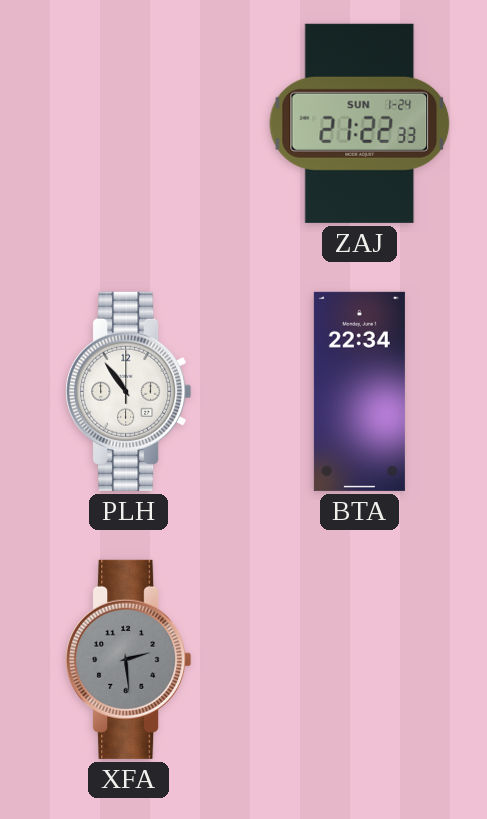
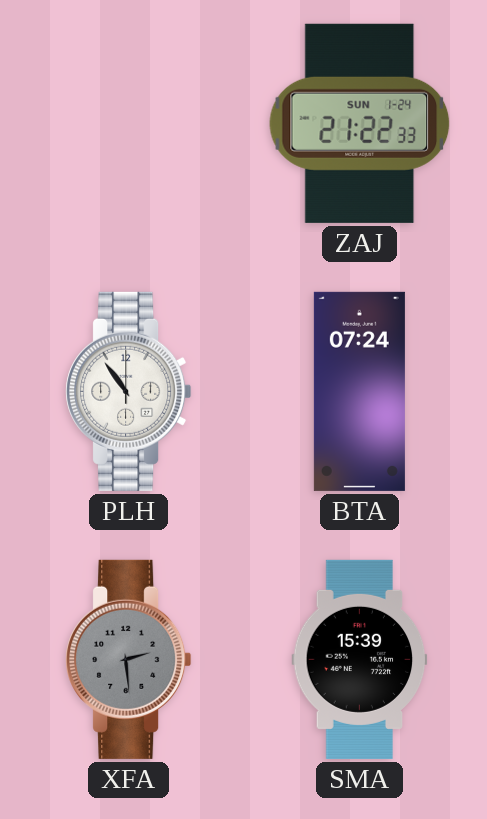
BTA: 22:34 -> 07:24 (359, 391)
SMA: none -> 15:39 (360, 659)
